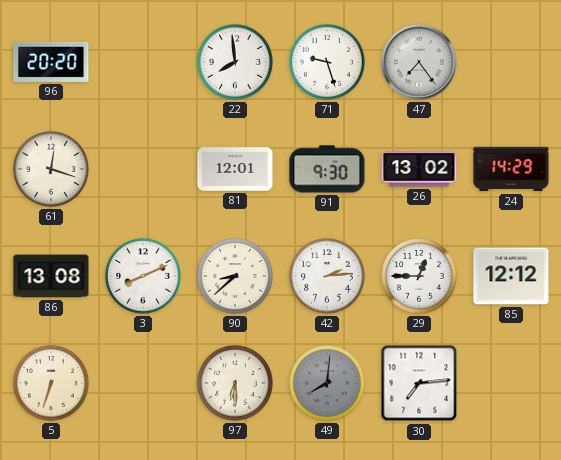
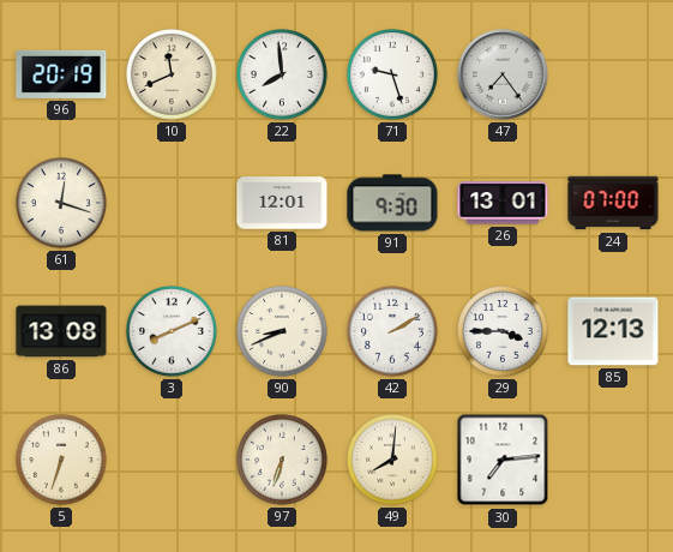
96: 20:20 -> 20:19 (61, 74)
10: none -> 11:41 (173, 76)
26: 13:02 -> 13:01 (503, 203)
24: 14:29 -> 07:00 (613, 203)
90: 8:38 -> 8:41 (283, 332)
42: 2:14 -> 2:10 (393, 332)
29: 12:45 -> 3:45 (504, 332)
85: 12:12 -> 12:13 (613, 331)
97: 6:30 -> 6:33 (283, 461)
49 dial: grey -> cream (393, 461)
